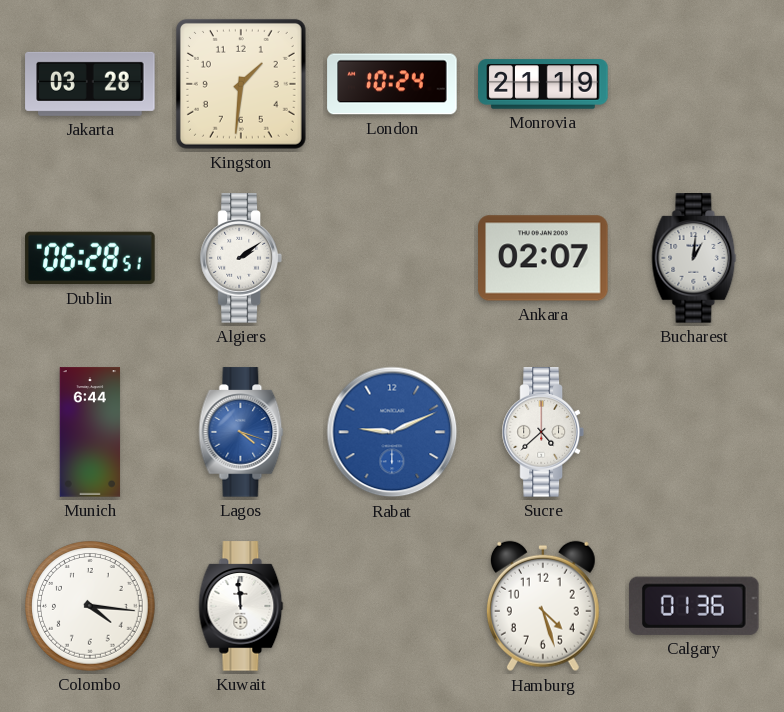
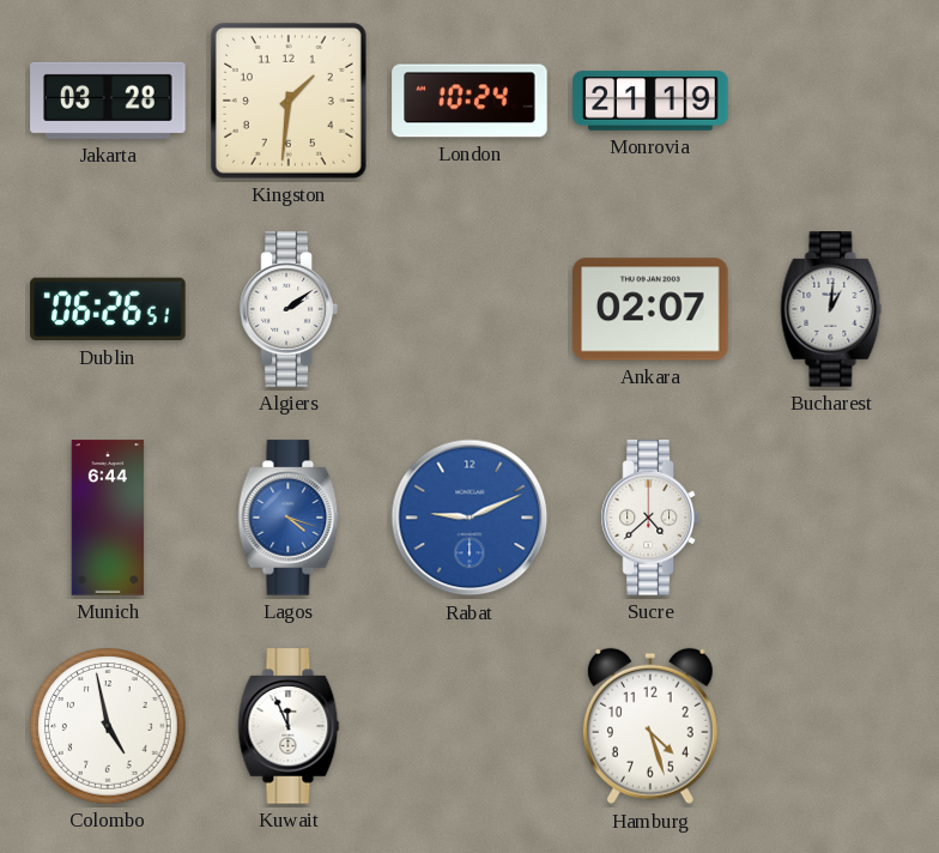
Dublin: 06:28 -> 06:26 (108, 309)
Colombo: 4:16 -> 4:58 (108, 726)
Kuwait: 11:59 -> 11:56 (289, 726)
Calgary: 01:36 -> none (694, 606)
